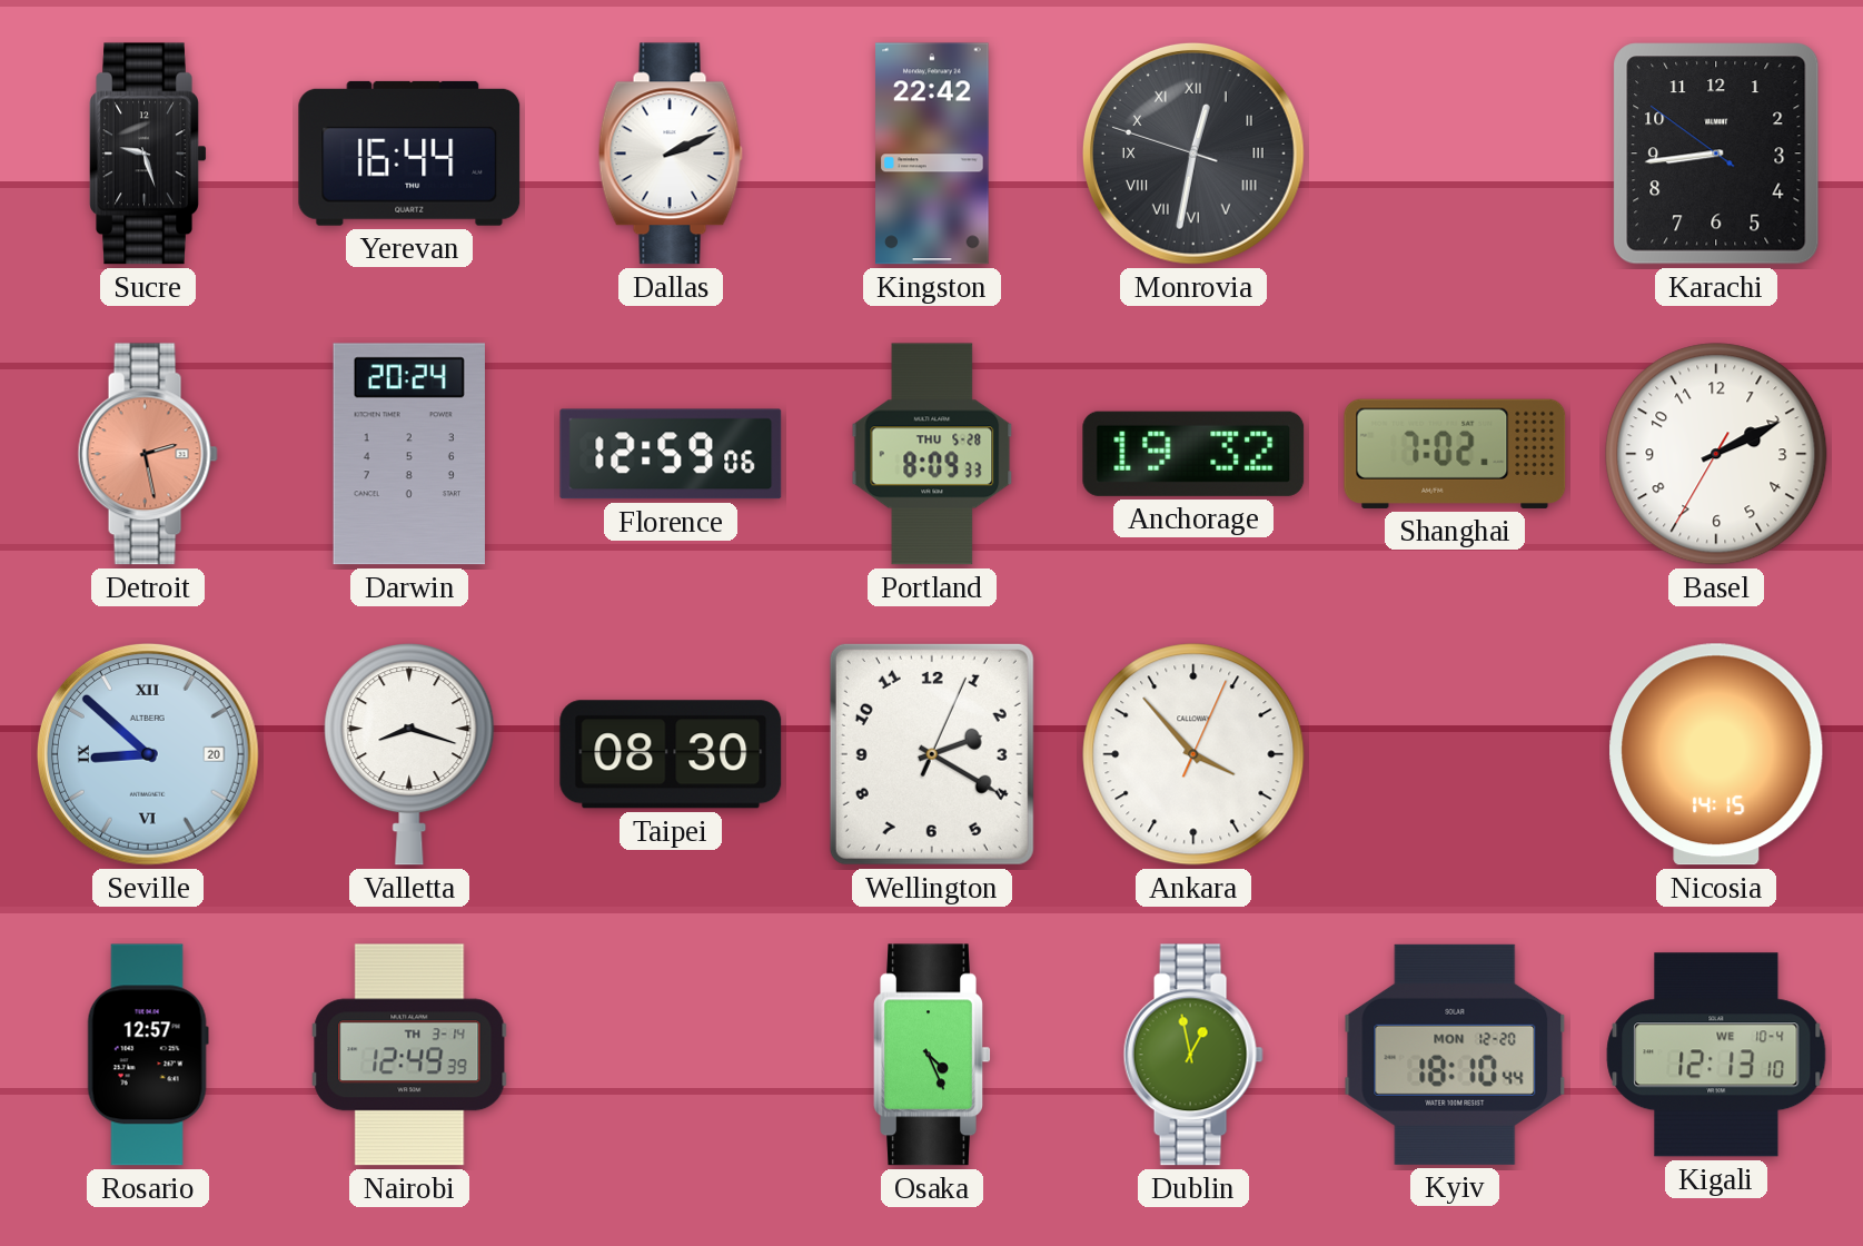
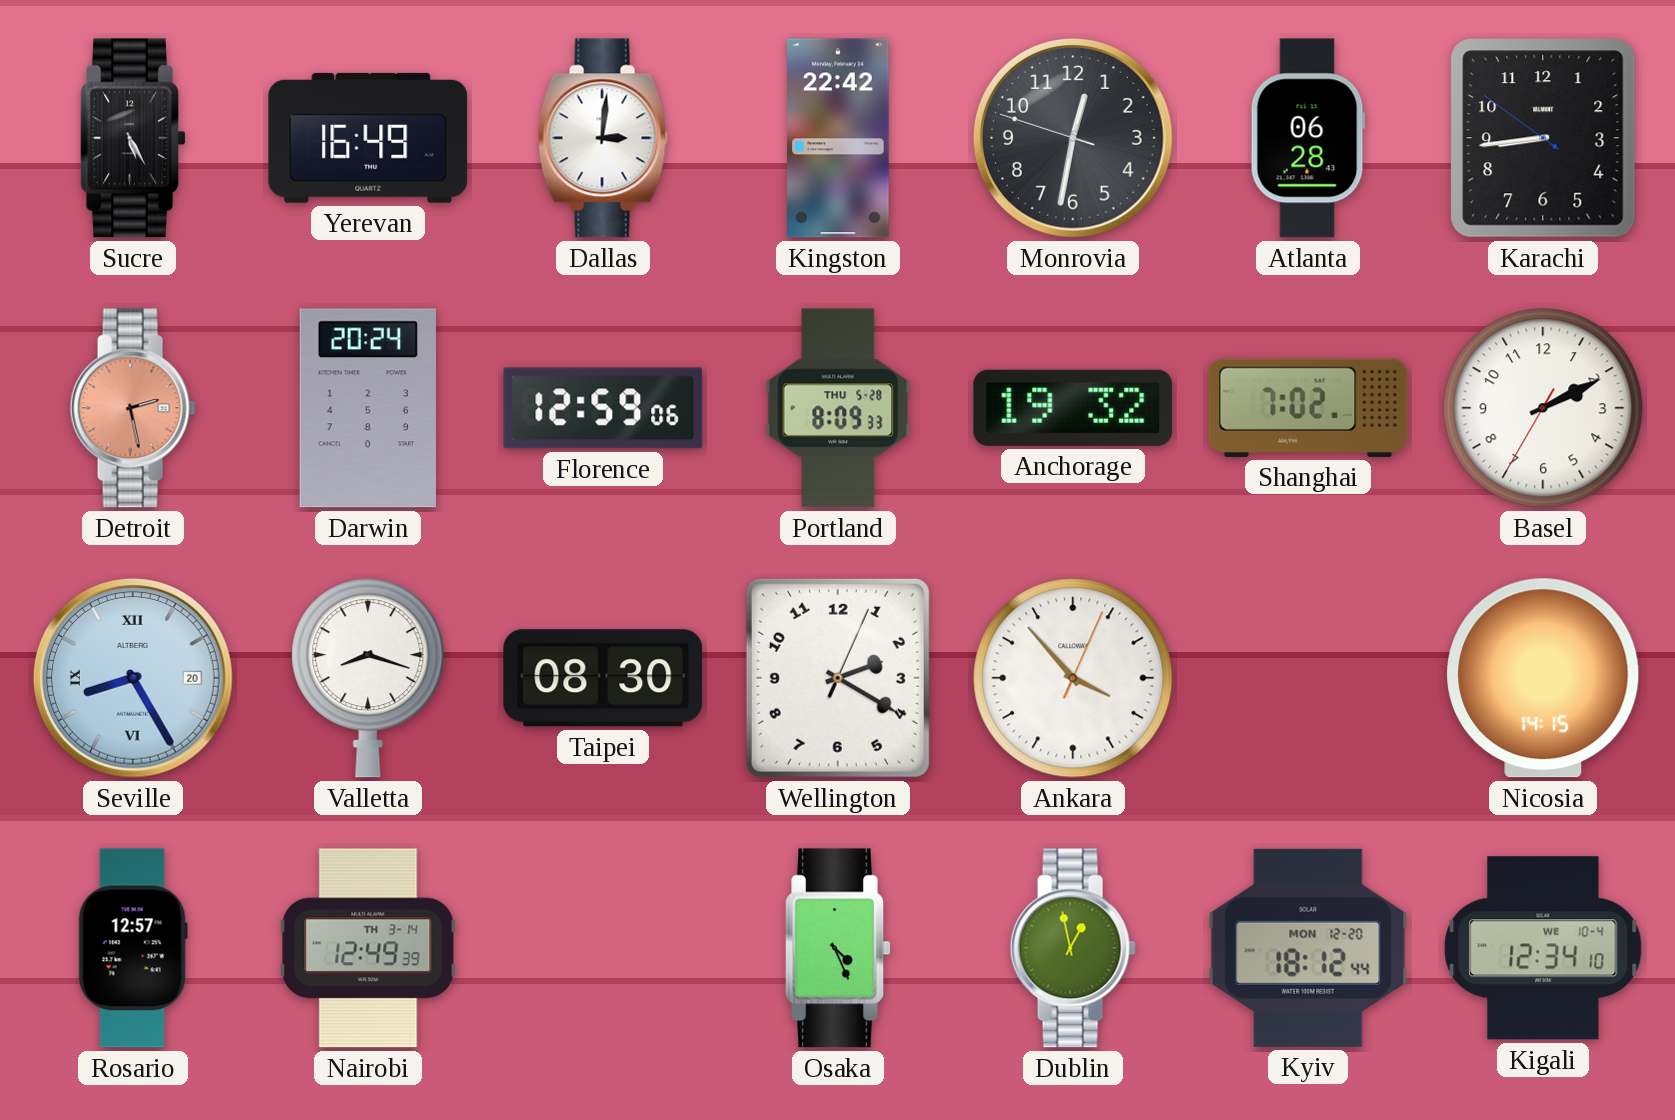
Sucre: 9:27 -> 5:25 (133, 138)
Yerevan: 16:44 -> 16:49 (368, 138)
Dallas: 2:11 -> 3:01 (603, 138)
Monrovia numerals: Roman -> Arabic (1073, 138)
Atlanta: none -> 06:28 (1308, 138)
Seville: 8:52 -> 8:25 (133, 678)
Kyiv: 18:10 -> 18:12 (1308, 948)
Kigali: 12:13 -> 12:34 (1543, 948)
